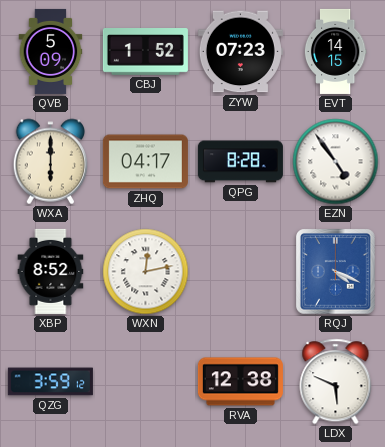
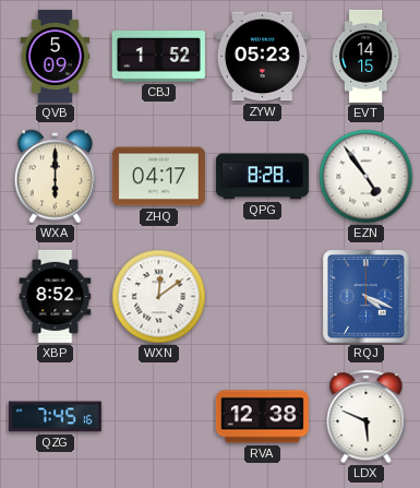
ZYW: 07:23 -> 05:23 (262, 57)
WXN: 12:13 -> 12:09 (159, 297)
QZG: 3:59 -> 7:45 (55, 417)
